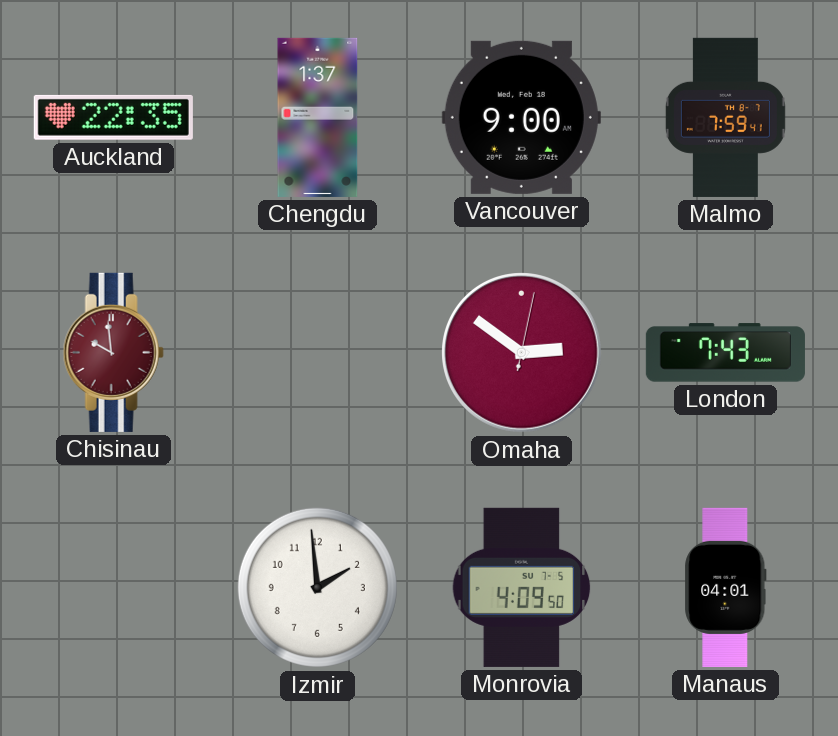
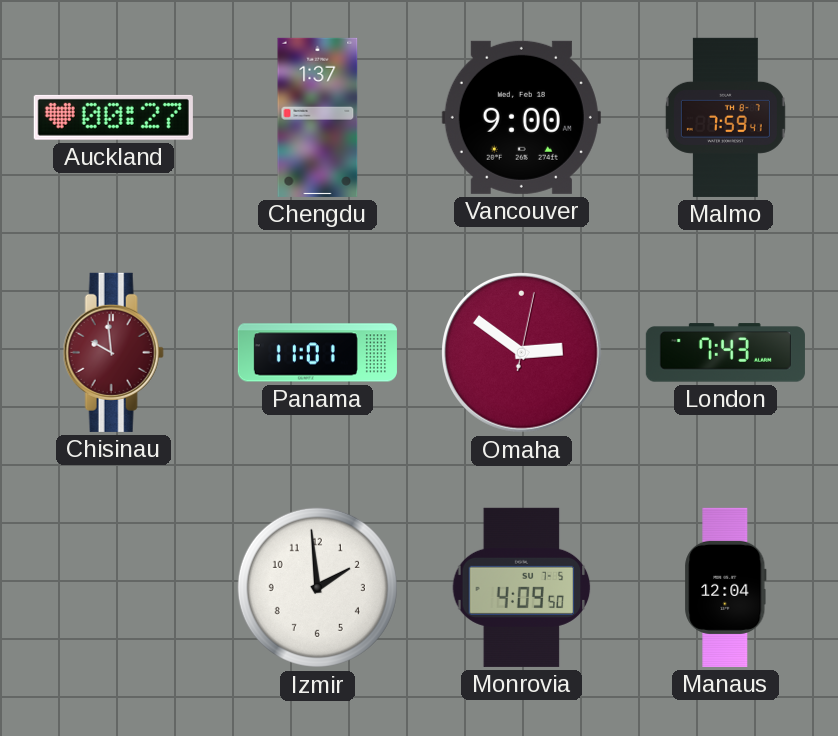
Auckland: 22:35 -> 00:27 (113, 117)
Panama: none -> 11:01 (317, 353)
Manaus: 04:01 -> 12:04 (726, 587)
